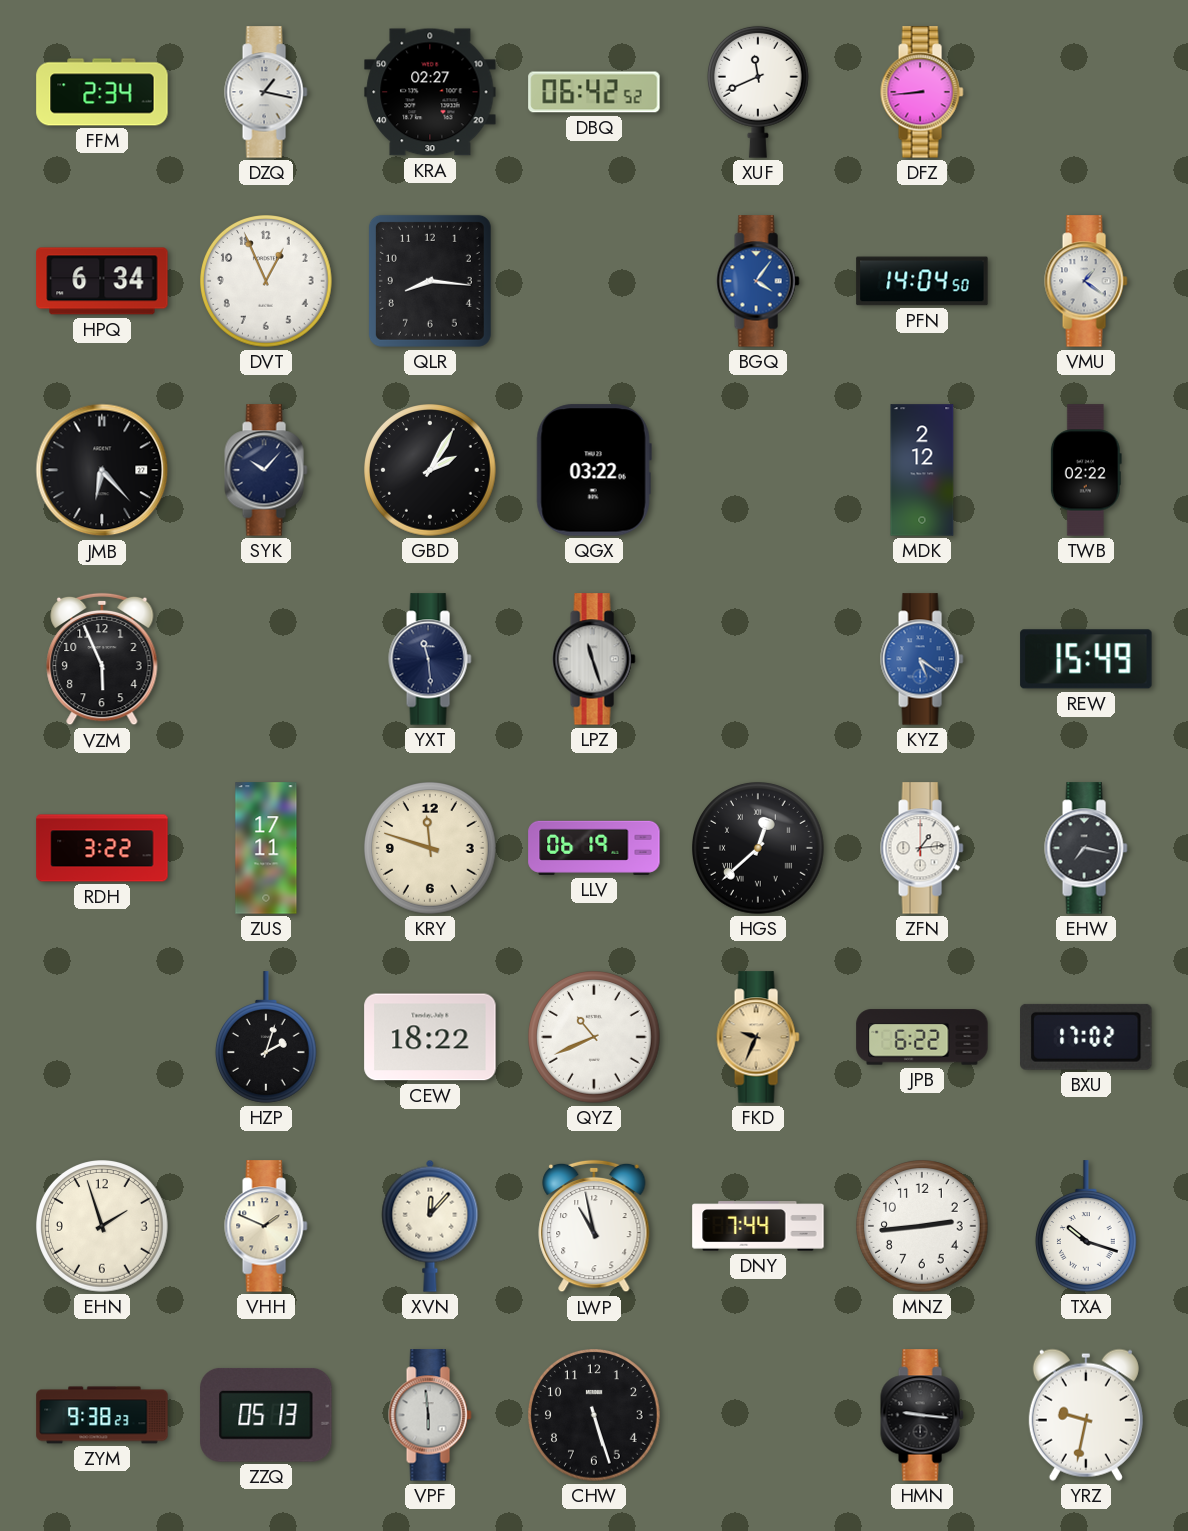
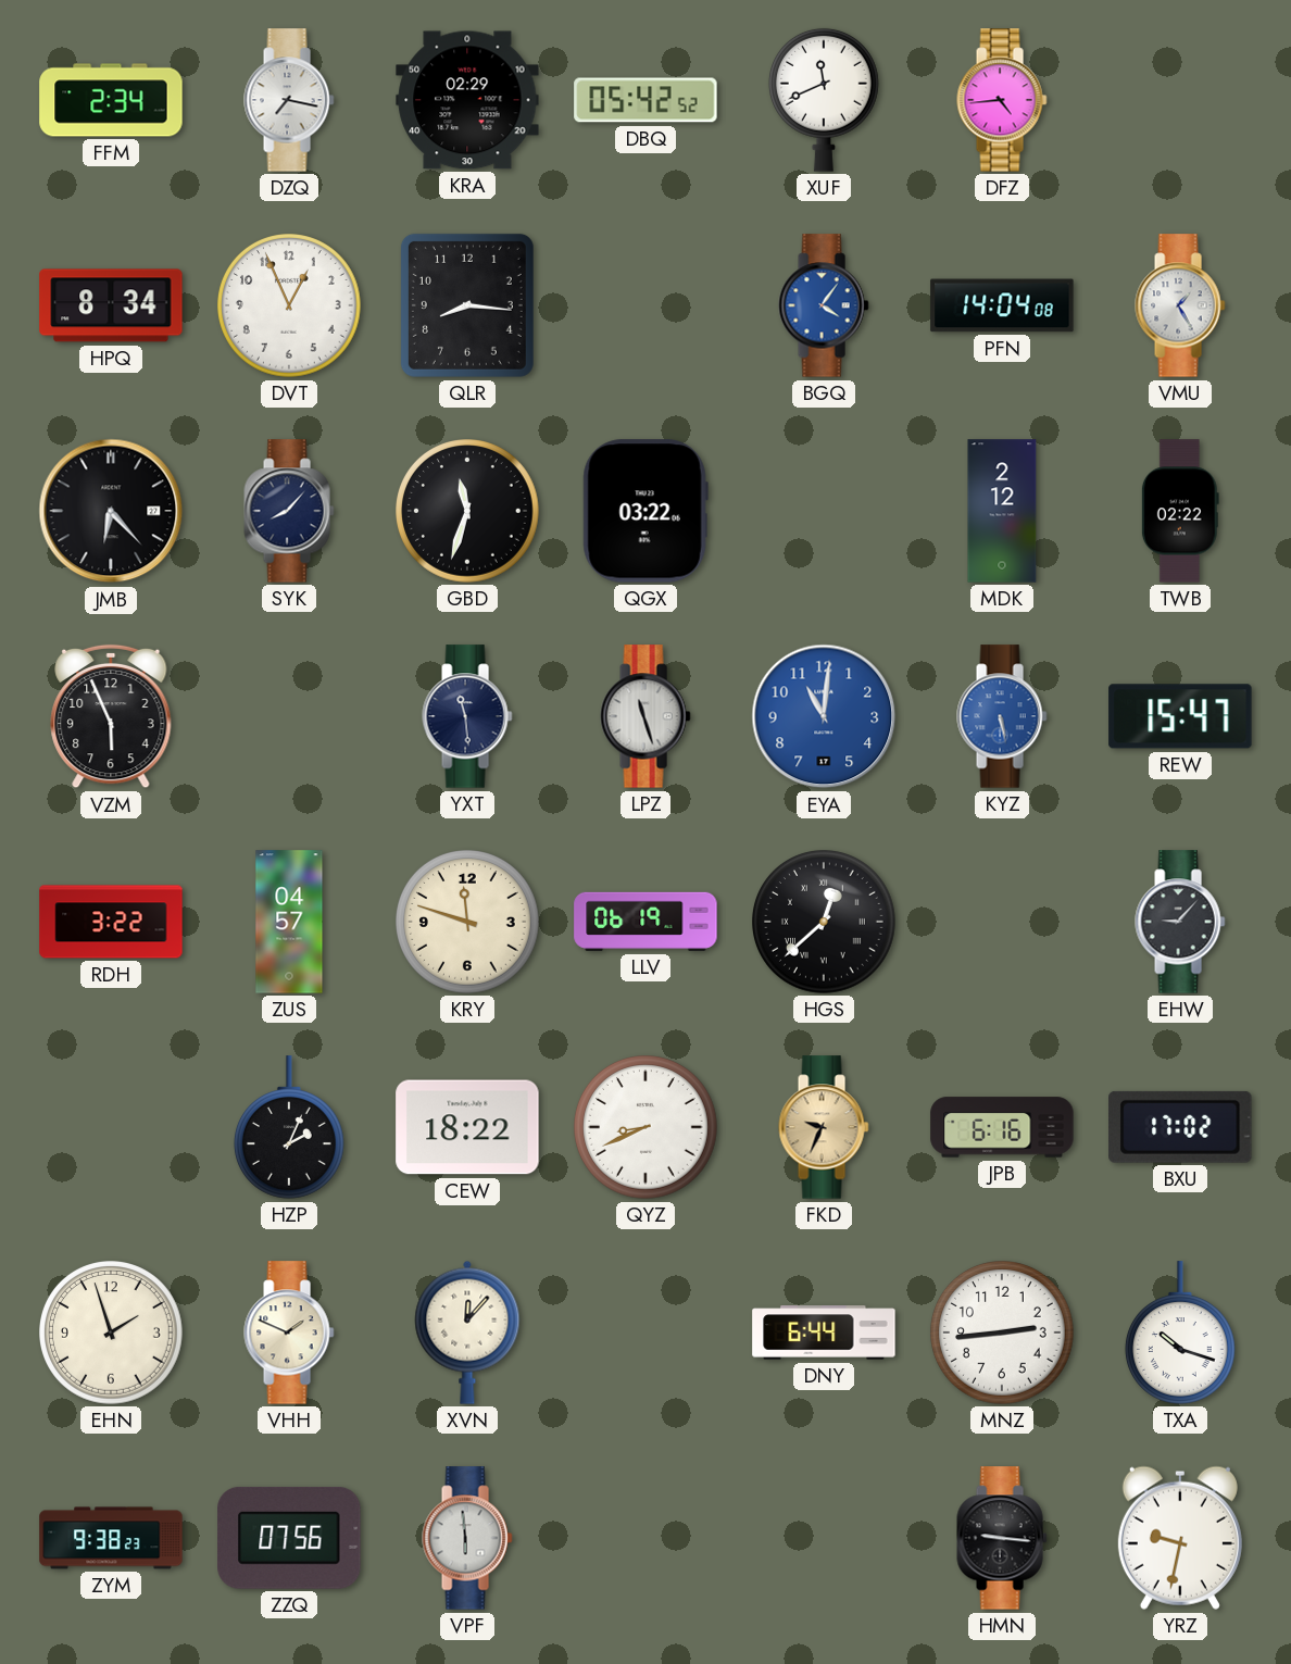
DZQ: 1:17 -> 7:17 (289, 100)
KRA: 02:27 -> 02:29 (467, 100)
DBQ: 06:42 -> 05:42 (645, 100)
DFZ: 8:44 -> 4:44 (1002, 100)
HPQ: 6:34 -> 8:34 (111, 305)
PFN: 14:04:50 -> 14:04:08 (1002, 305)
VMU: 1:21 -> 1:25 (1180, 305)
SYK: 10:07 -> 8:07 (289, 511)
GBD: 2:05 -> 11:33 (468, 512)
EYA: none -> 11:01 (824, 716)
KYZ: 5:21 -> 5:28 (1002, 716)
REW: 15:49 -> 15:47 (1180, 716)
ZUS: 17:11 -> 04:57 (289, 922)
ZFN: 1:14 -> none (922, 848)
EHW: 7:17 -> 9:07 (1180, 922)
HZP: 2:03 -> 2:04 (289, 1127)
QYZ: 10:41 -> 8:41 (647, 1128)
JPB: 6:22 -> 6:16 (1002, 1127)
LWP: 10:58 -> none (594, 1226)
DNY: 7:44 -> 6:44 (824, 1333)
ZZQ: 05:13 -> 07:56 (289, 1538)
CHW: 5:27 -> none (595, 1416)
